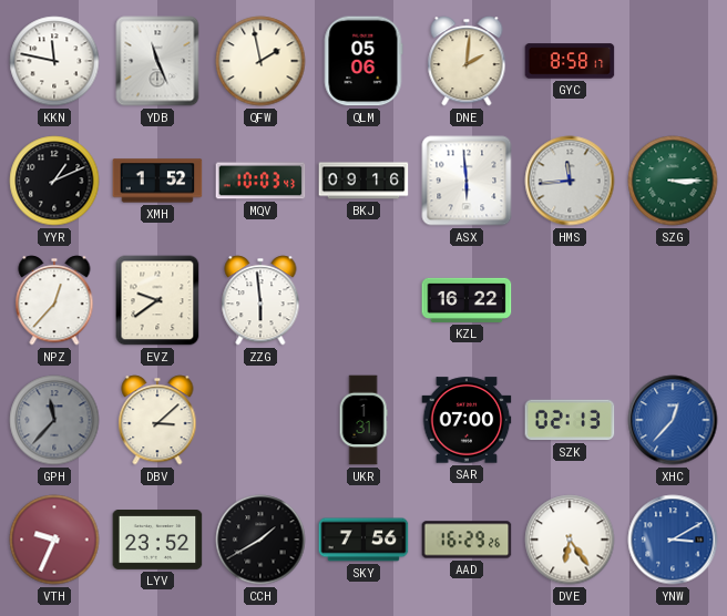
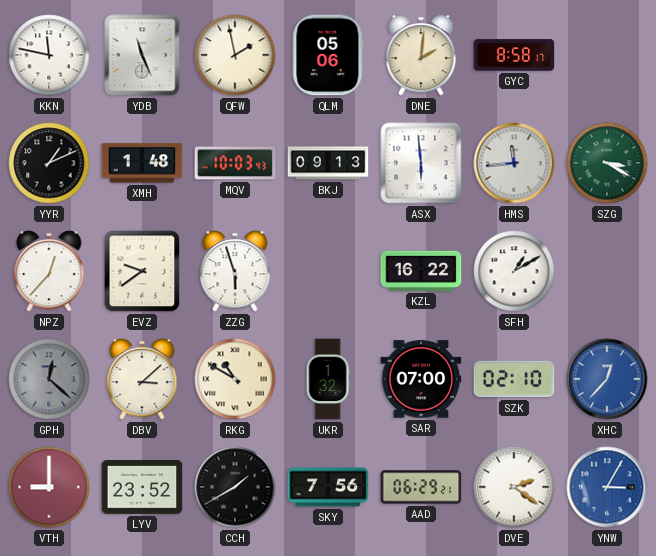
XMH: 1:52 -> 1:48 (142, 163)
BKJ: 09:16 -> 09:13 (328, 163)
SZG: 3:15 -> 3:20 (607, 163)
ZZG: 5:59 -> 5:57 (235, 271)
SFH: none -> 1:10 (514, 271)
GPH: 11:37 -> 12:22 (49, 379)
RKG: none -> 10:50 (235, 379)
UKR: 1:31 -> 1:32 (328, 379)
SZK: 02:13 -> 02:10 (514, 379)
VTH: 9:34 -> 9:00 (49, 487)
AAD: 16:29 -> 06:29 (421, 487)
DVE: 6:24 -> 2:21 (514, 487)
YNW: 3:10 -> 3:05 (607, 487)
